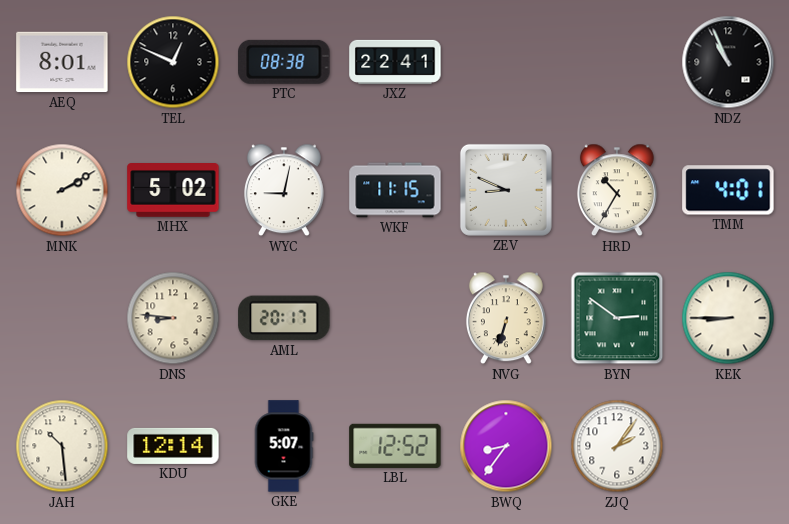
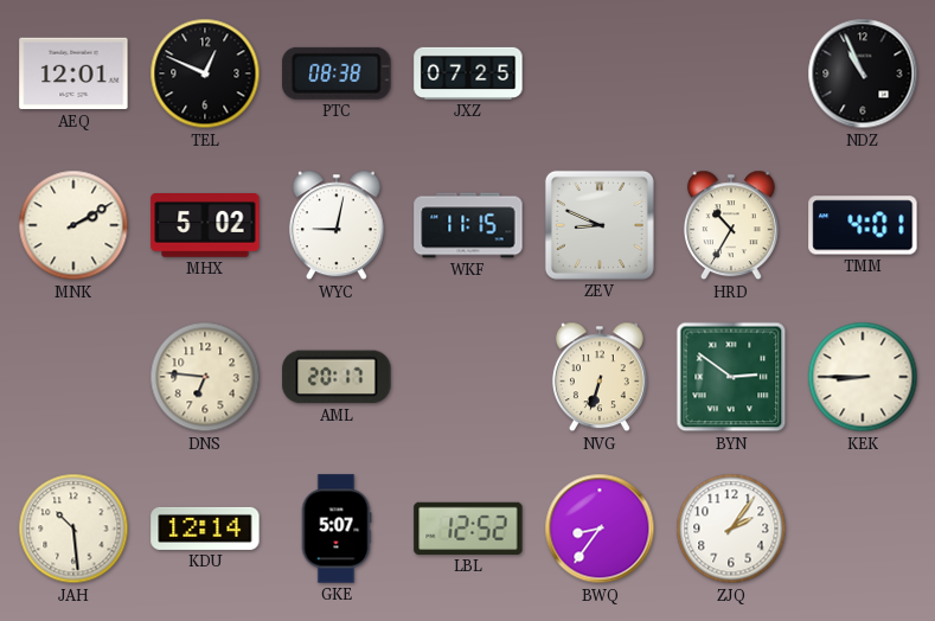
AEQ: 8:01 -> 12:01 (73, 73)
JXZ: 22:41 -> 07:25 (468, 73)
DNS: 8:46 -> 6:46 (205, 377)
